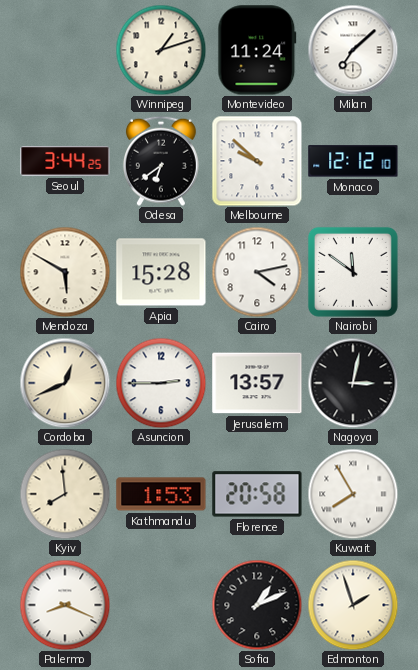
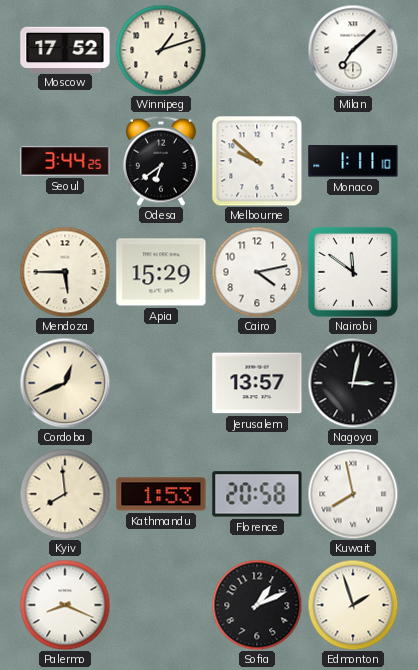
Moscow: none -> 17:52 (65, 49)
Montevideo: 11:24 -> none (257, 50)
Monaco: 12:12 -> 1:11 (353, 161)
Mendoza: 5:50 -> 5:45 (65, 272)
Apia: 15:28 -> 15:29 (161, 272)
Asuncion: 2:45 -> none (161, 383)
Kuwait: 7:55 -> 7:58 (353, 494)
